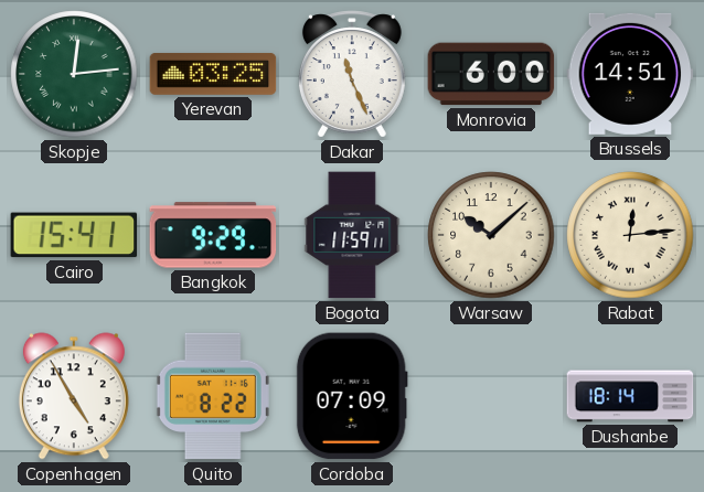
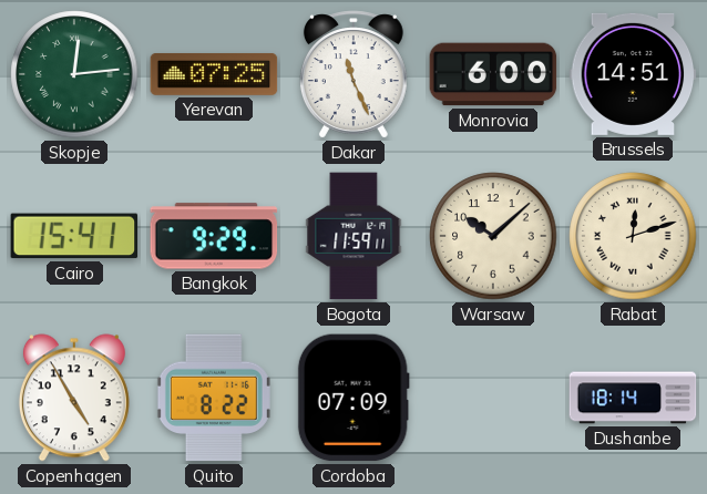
Yerevan: 03:25 -> 07:25 (214, 74)
Rabat: 12:14 -> 12:12 (633, 236)
